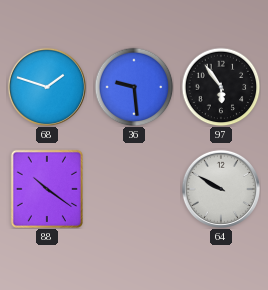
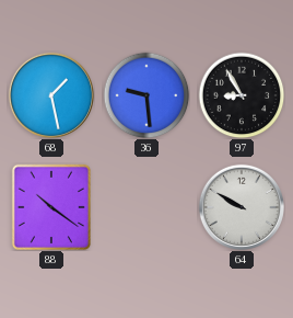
68: 1:48 -> 1:28 (51, 95)
97: 5:54 -> 8:55 (242, 95)
